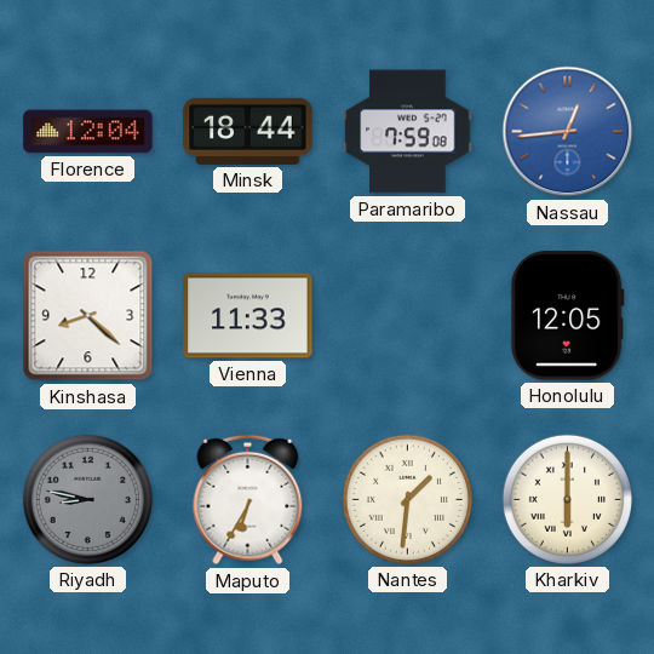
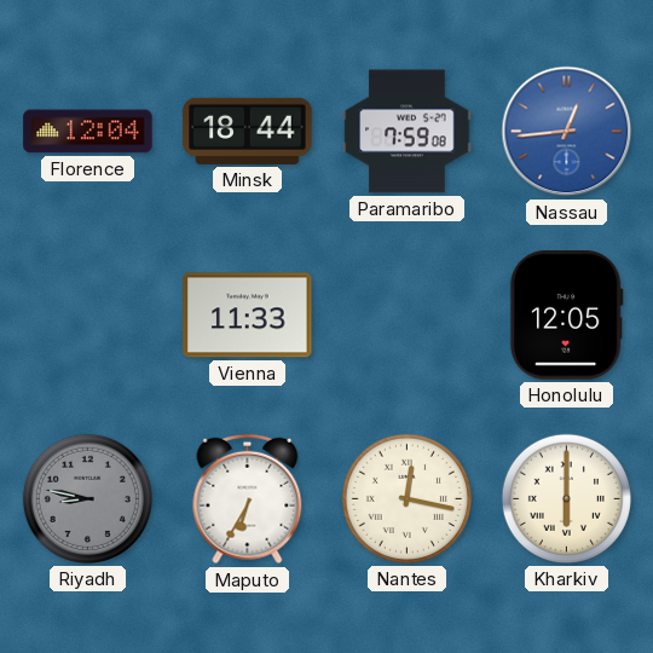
Kinshasa: 8:22 -> none (88, 316)
Nantes: 1:31 -> 12:17 (406, 498)
